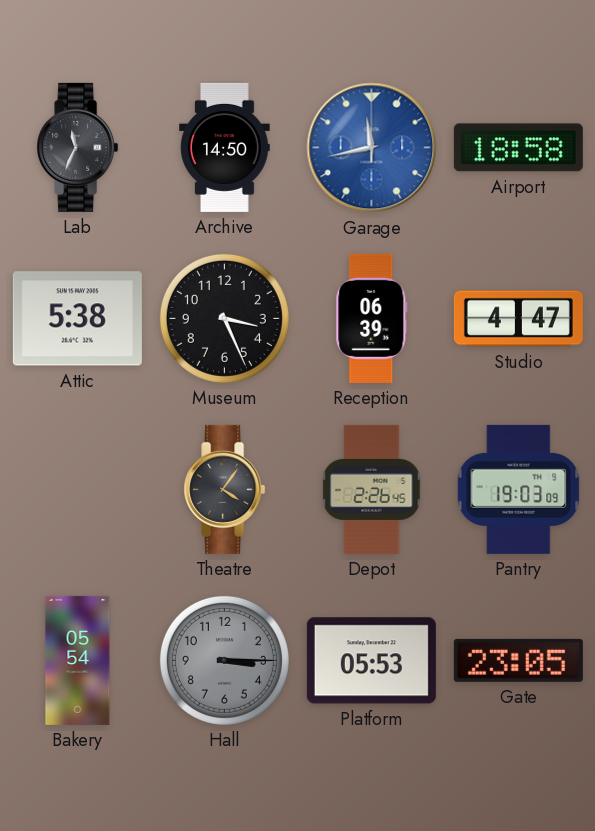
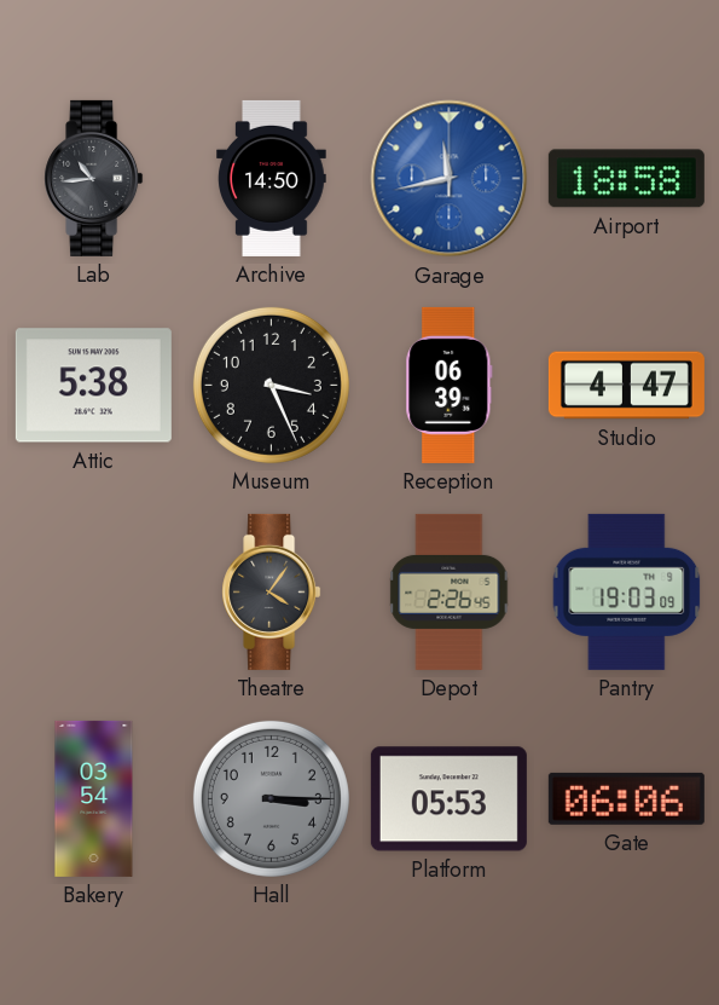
Lab: 11:34 -> 10:44 (94, 178)
Bakery: 05:54 -> 03:54 (94, 798)
Gate: 23:05 -> 06:06 (626, 798)
